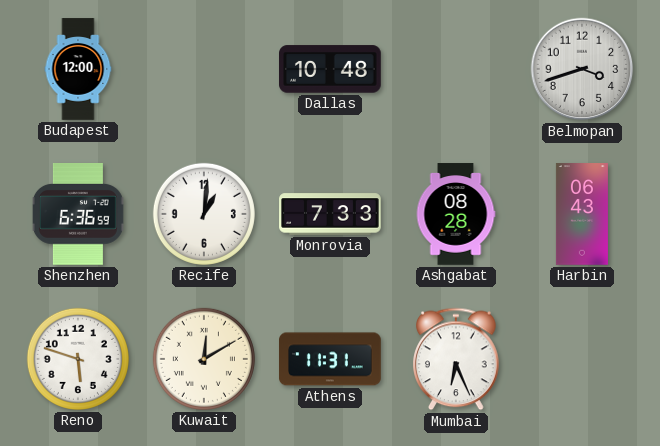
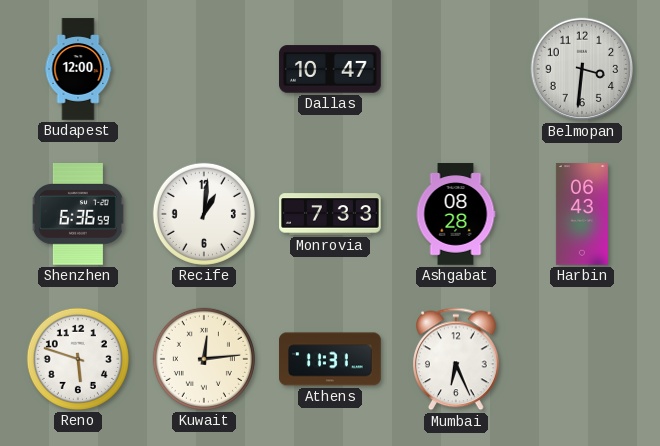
Dallas: 10:48 -> 10:47 (331, 69)
Belmopan: 3:42 -> 3:31 (582, 69)
Kuwait: 12:10 -> 12:14 (204, 359)
